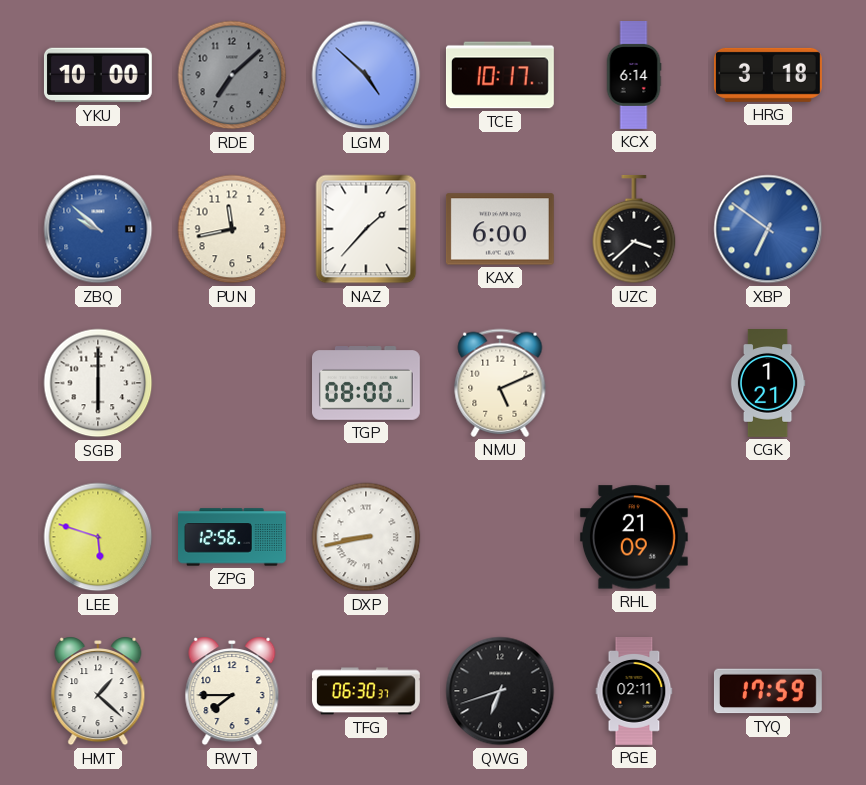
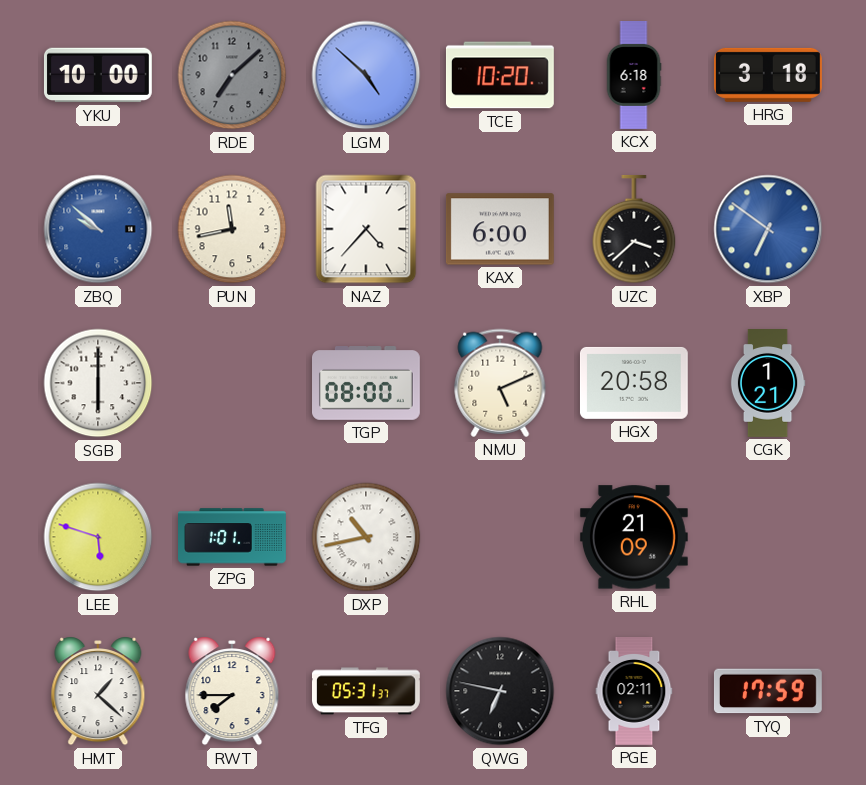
TCE: 10:17 -> 10:20 (500, 75)
KCX: 6:14 -> 6:18 (634, 76)
NAZ: 1:37 -> 4:37 (366, 229)
HGX: none -> 20:58 (634, 383)
ZPG: 12:56 -> 1:01 (233, 537)
DXP: 8:43 -> 10:43 (366, 537)
TFG: 06:30 -> 05:31 (367, 691)
QWG: 6:42 -> 6:47 (500, 691)
